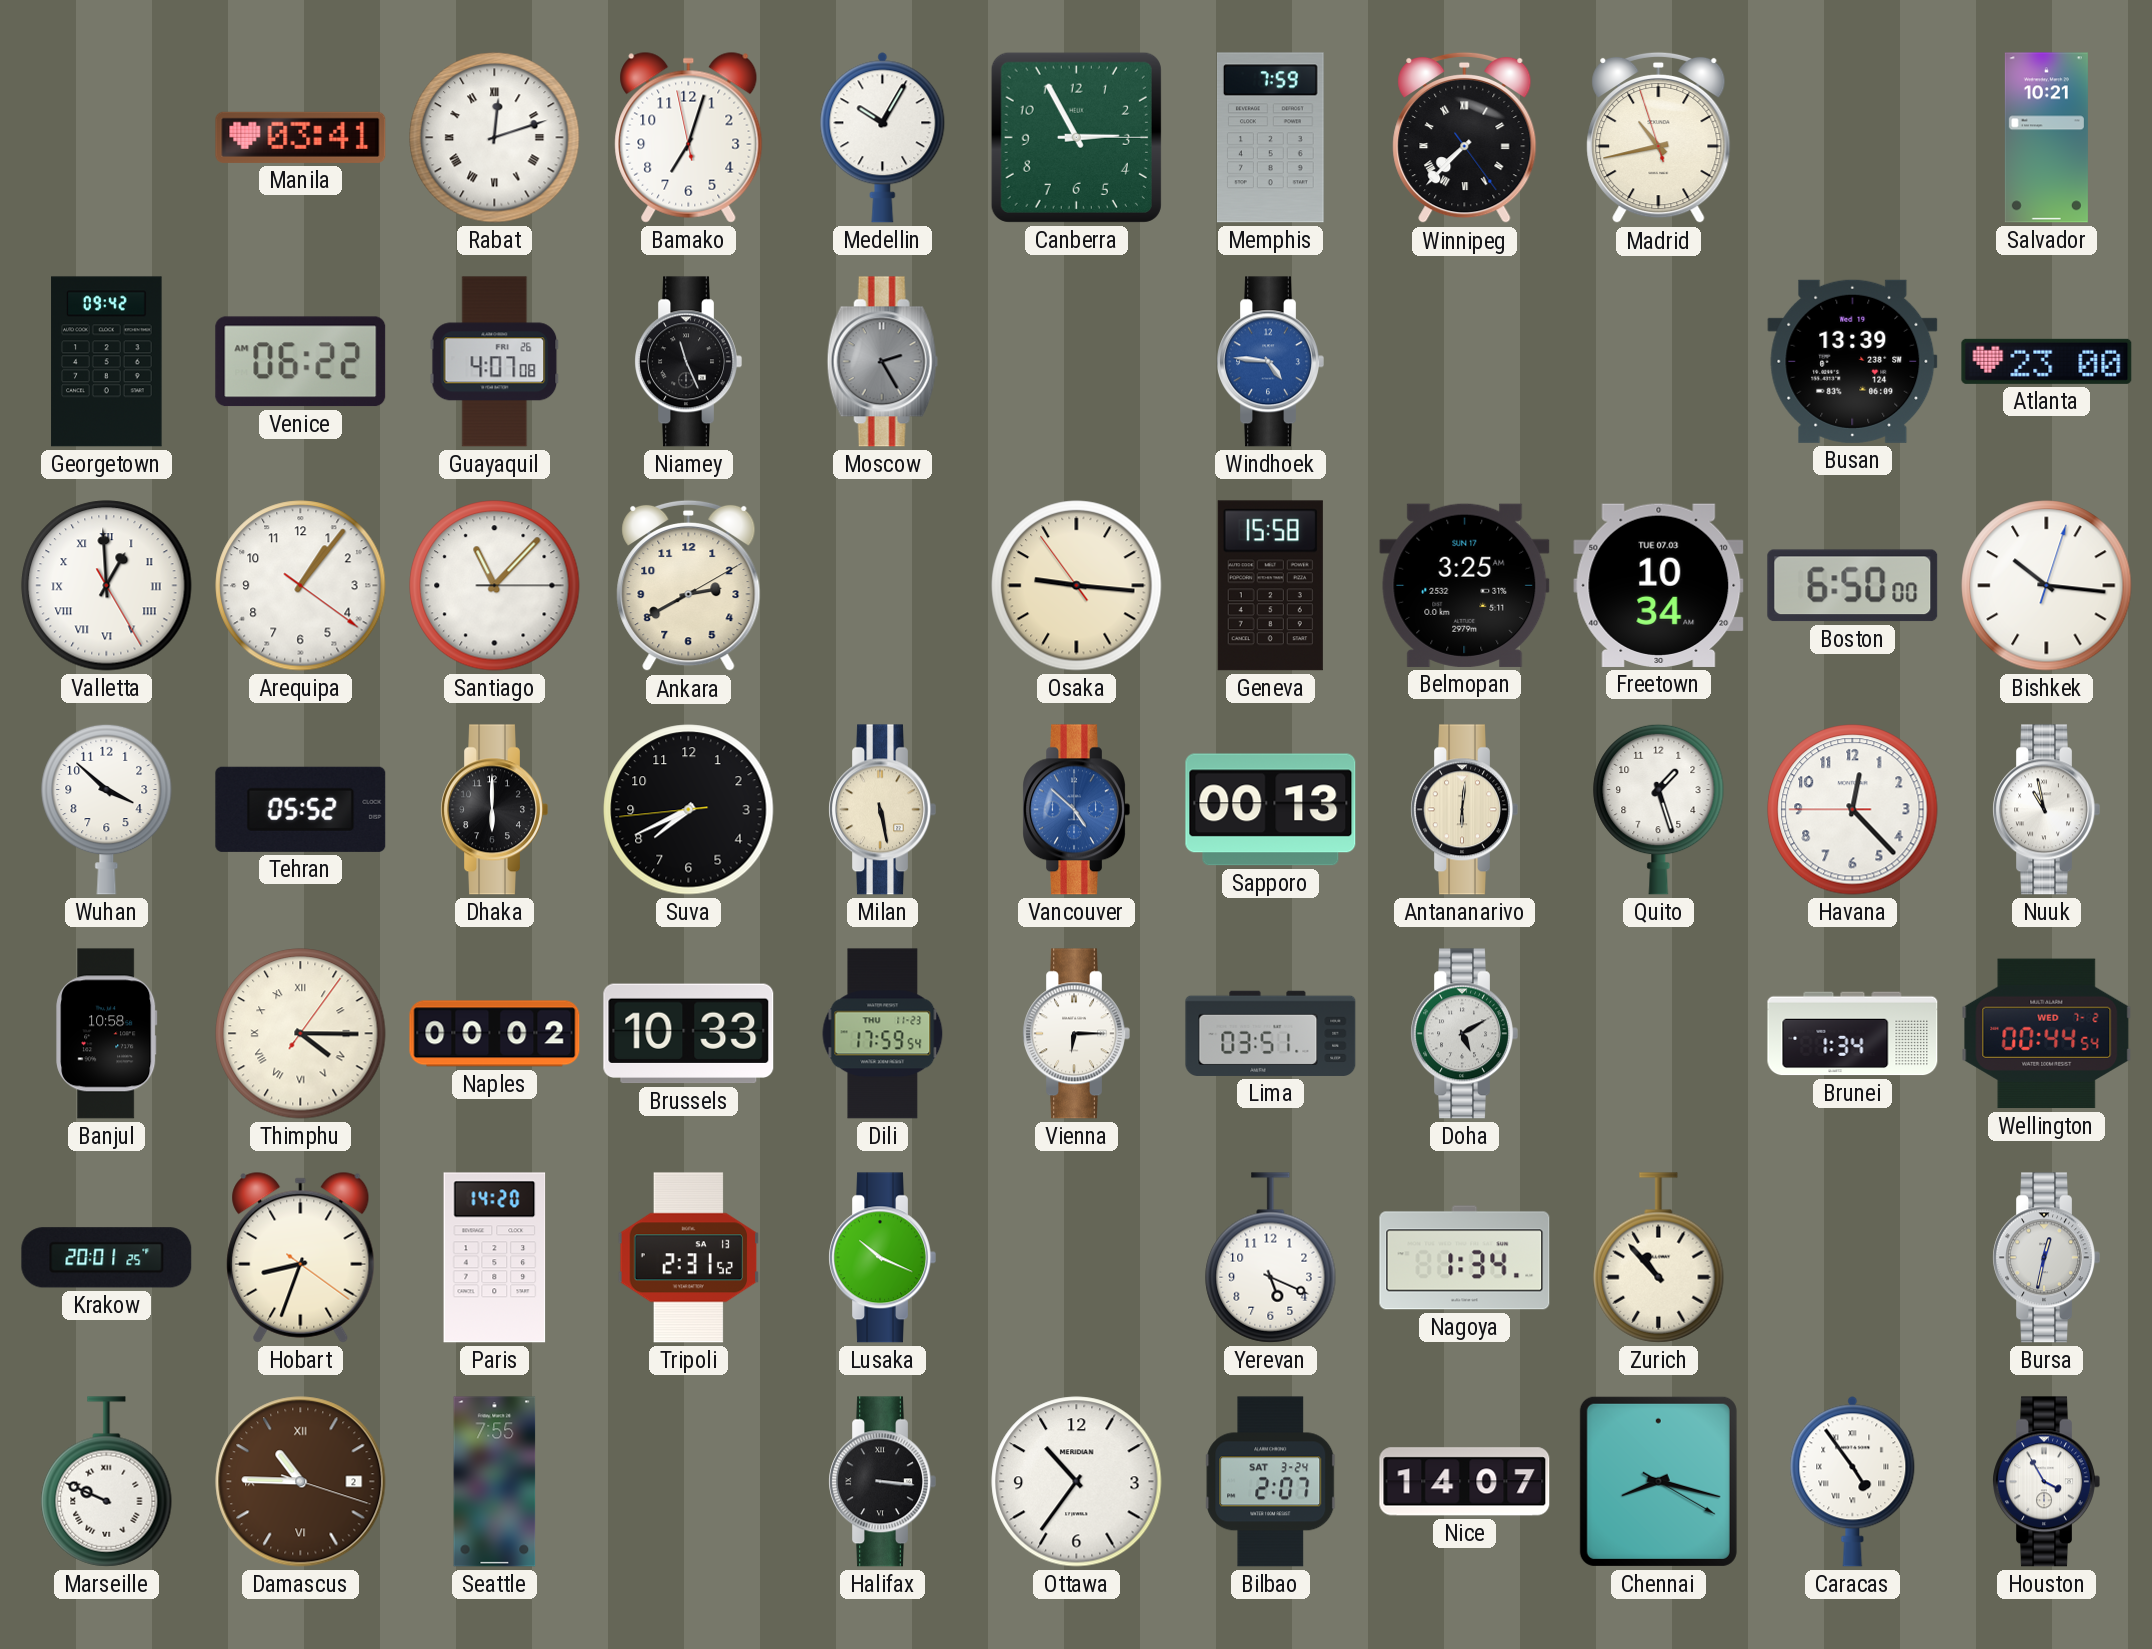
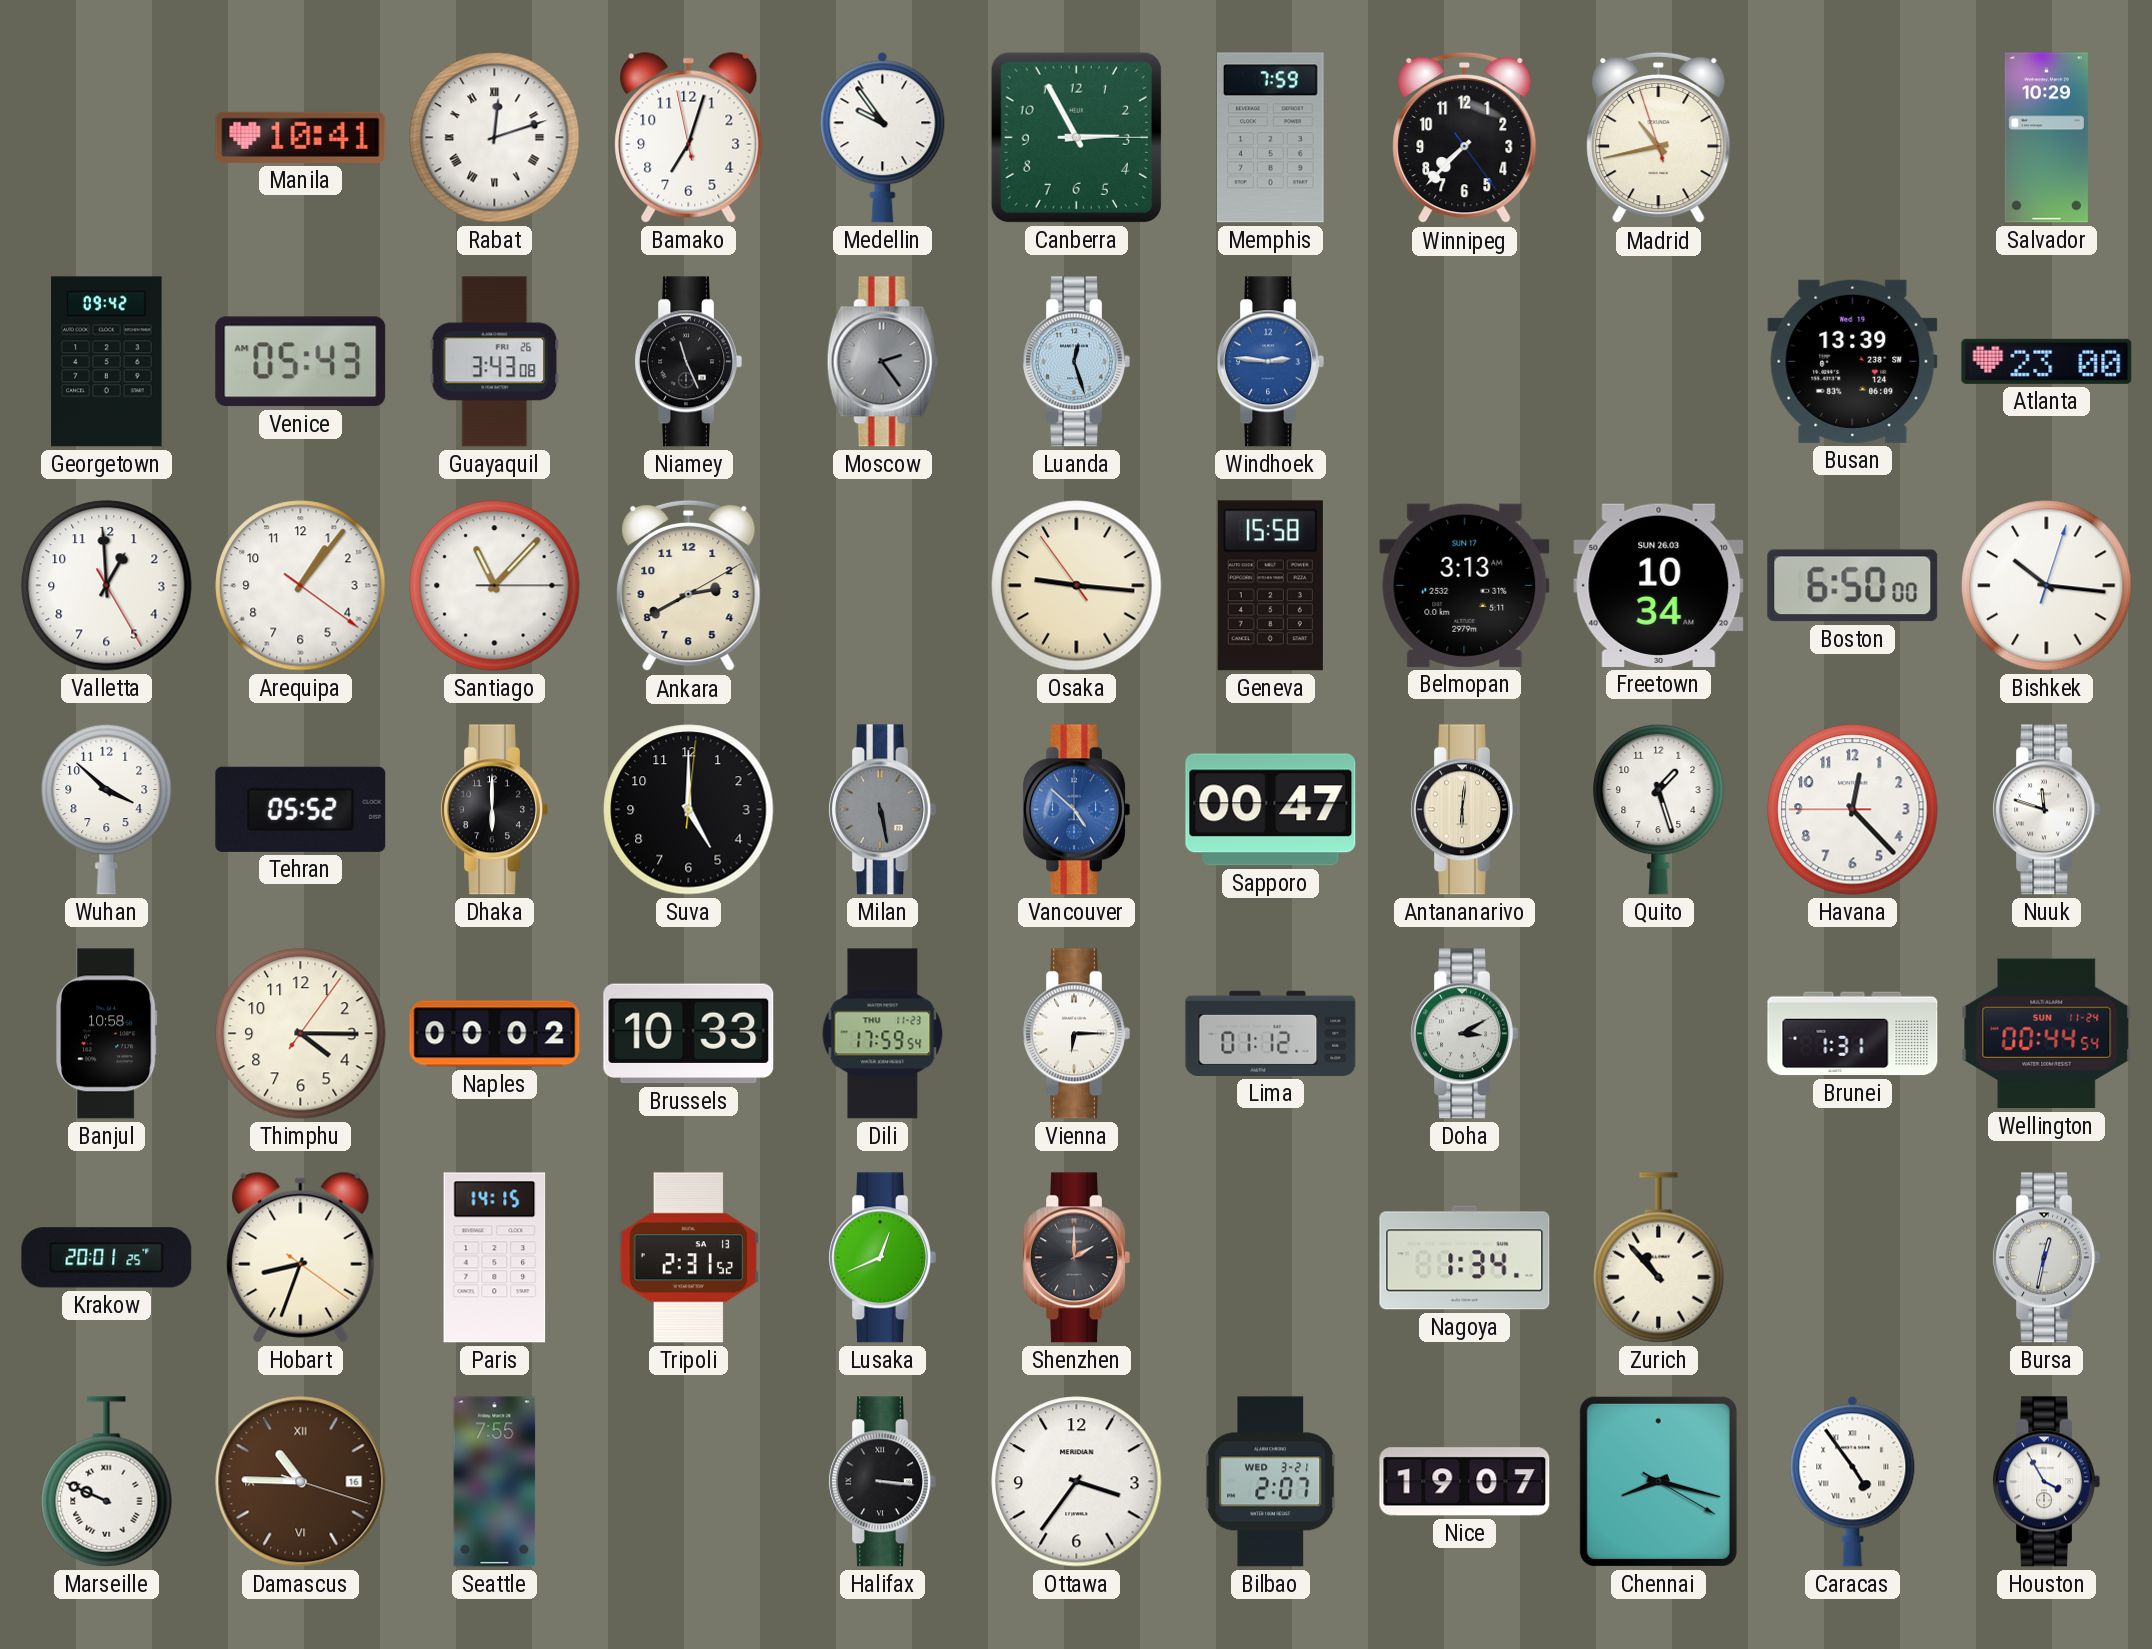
Manila: 03:41 -> 10:41 (301, 137)
Medellin: 10:05 -> 9:54 (883, 138)
Winnipeg numerals: Roman -> Arabic (1465, 138)
Salvador: 10:21 -> 10:29 (2046, 138)
Venice: 06:22 -> 05:43 (301, 362)
Guayaquil: 4:07 -> 3:43 (495, 362)
Moscow: 2:25 -> 2:24 (882, 362)
Luanda: none -> 12:27 (1076, 362)
Windhoek: 4:46 -> 2:46 (1270, 362)
Valletta numerals: Roman -> Arabic (107, 586)
Belmopan: 3:25 -> 3:13 (1465, 585)
Freetown date: TUE 07.03 -> SUN 26.03 (1659, 585)
Suva: 7:40 -> 5:00 (689, 810)
Milan dial: cream -> grey (882, 810)
Sapporo: 00:13 -> 00:47 (1271, 810)
Nuuk: 10:58 -> 11:48 (2046, 810)
Thimphu numerals: Roman -> Arabic (301, 1034)
Lima: 03:51 -> 01:12 (1271, 1033)
Doha: 5:10 -> 3:10 (1464, 1034)
Brunei: 1:34 -> 1:31 (1853, 1034)
Wellington date: WED 7-2 -> SUN 11-24 (2047, 1034)
Paris: 14:20 -> 14:15 (495, 1258)
Lusaka: 10:19 -> 12:41 (882, 1258)
Shenzhen: none -> 2:00 (1076, 1258)
Yerevan: 5:19 -> none (1271, 1258)
Damascus date: 2 -> 16 (301, 1482)
Ottawa: 10:36 -> 3:36 (1077, 1482)
Bilbao date: SAT 3-24 -> WED 3-21 (1271, 1482)
Nice: 14:07 -> 19:07 (1465, 1482)
